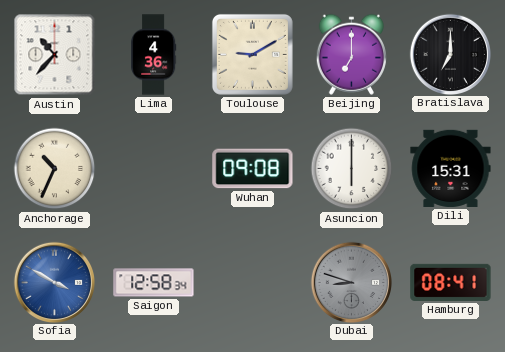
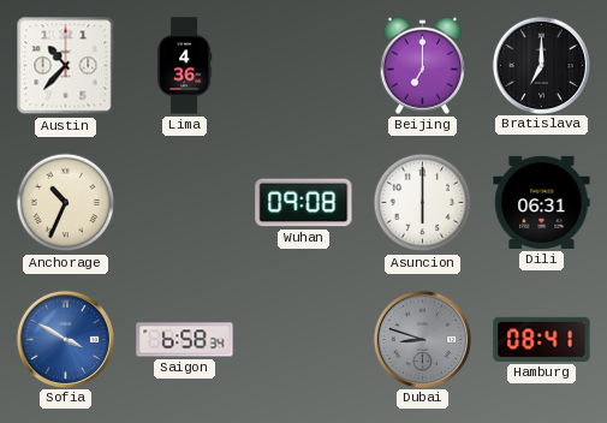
Toulouse: 9:10 -> none (252, 54)
Dili: 15:31 -> 06:31 (542, 202)
Saigon: 12:58 -> 6:58 (185, 340)
